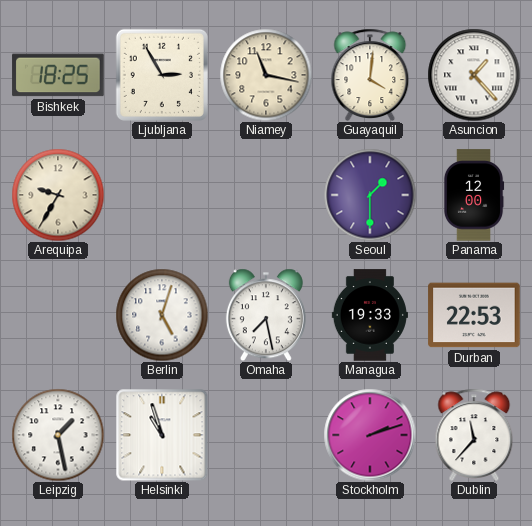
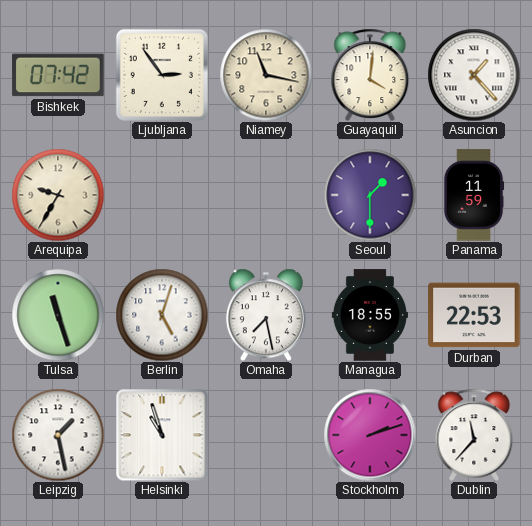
Bishkek: 18:25 -> 07:42 (58, 75)
Ljubljana: 2:55 -> 2:54 (162, 75)
Panama: 12:00 -> 11:59 (474, 195)
Tulsa: none -> 11:27 (58, 315)
Managua: 19:33 -> 18:55 (370, 315)
